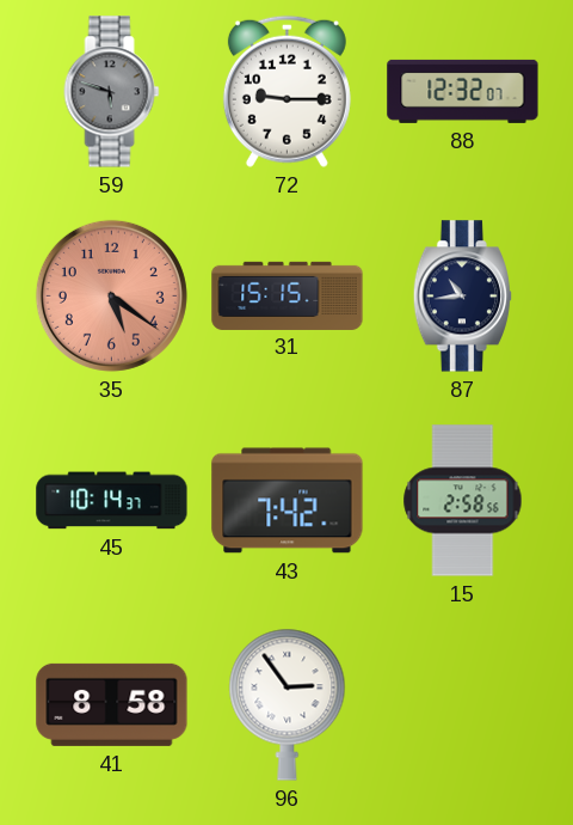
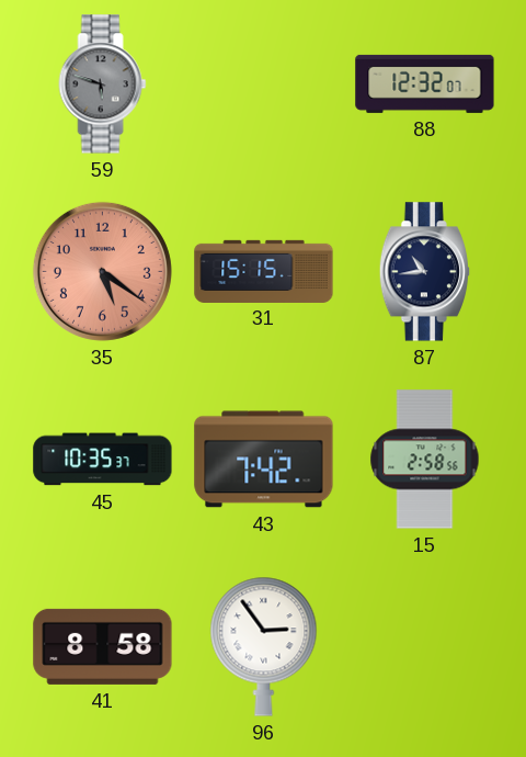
72: 9:15 -> none (286, 91)
45: 10:14 -> 10:35 (103, 460)
